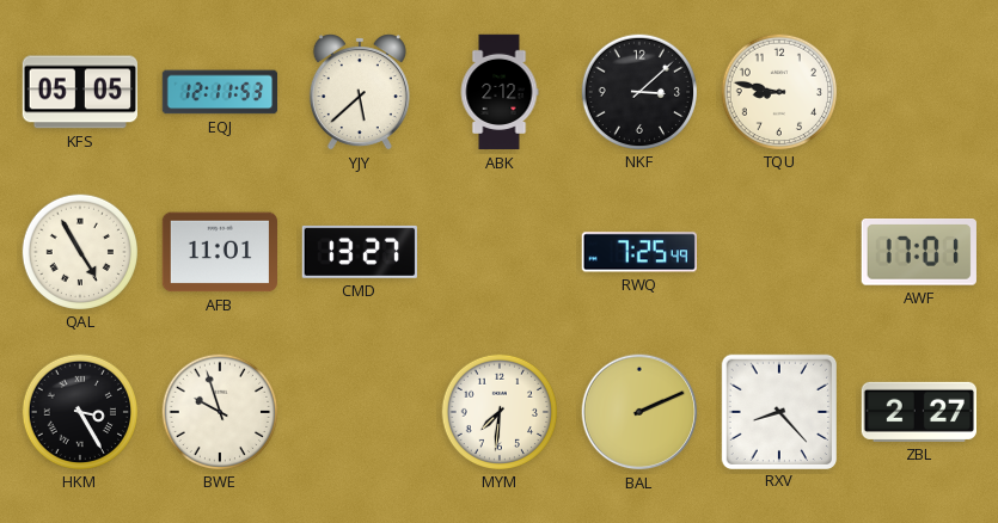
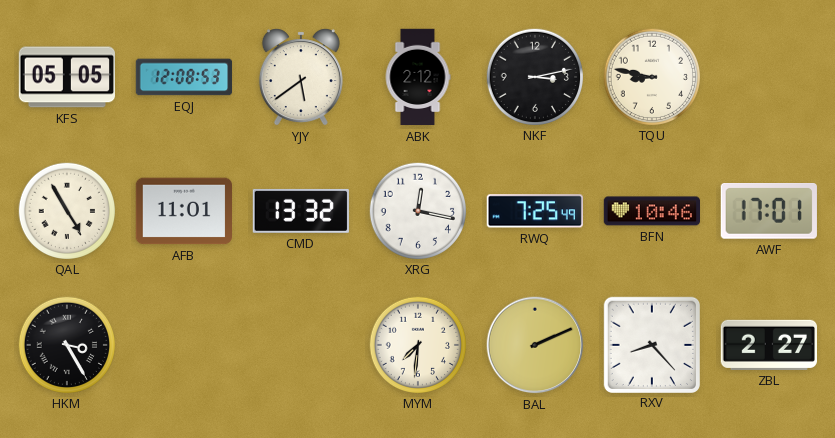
EQJ: 12:11 -> 12:08 (184, 77)
YJY: 5:38 -> 5:39 (301, 77)
NKF: 3:08 -> 3:13 (534, 76)
CMD: 13:27 -> 13:32 (300, 211)
XRG: none -> 12:17 (417, 210)
BFN: none -> 10:46 (651, 211)
BWE: 9:57 -> none (219, 411)
